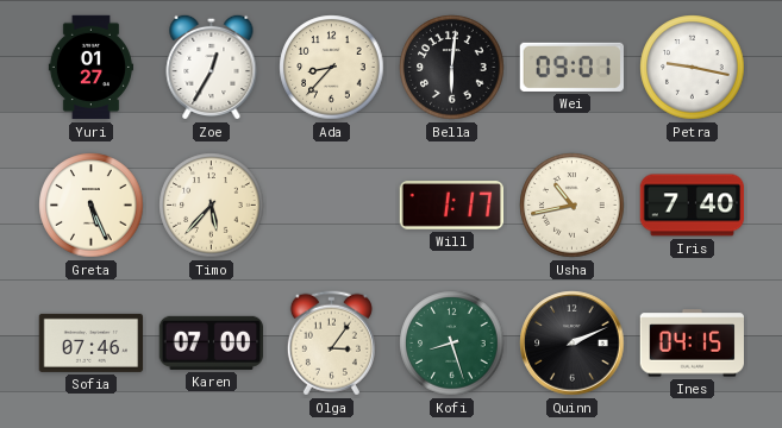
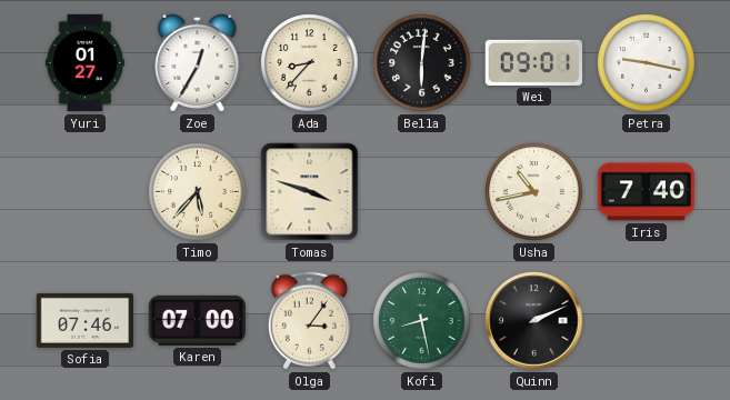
Greta: 5:26 -> none (92, 206)
Tomas: none -> 3:48 (310, 192)
Will: 1:17 -> none (451, 206)
Kofi: 8:27 -> 8:28 (422, 321)
Ines: 04:15 -> none (692, 344)
